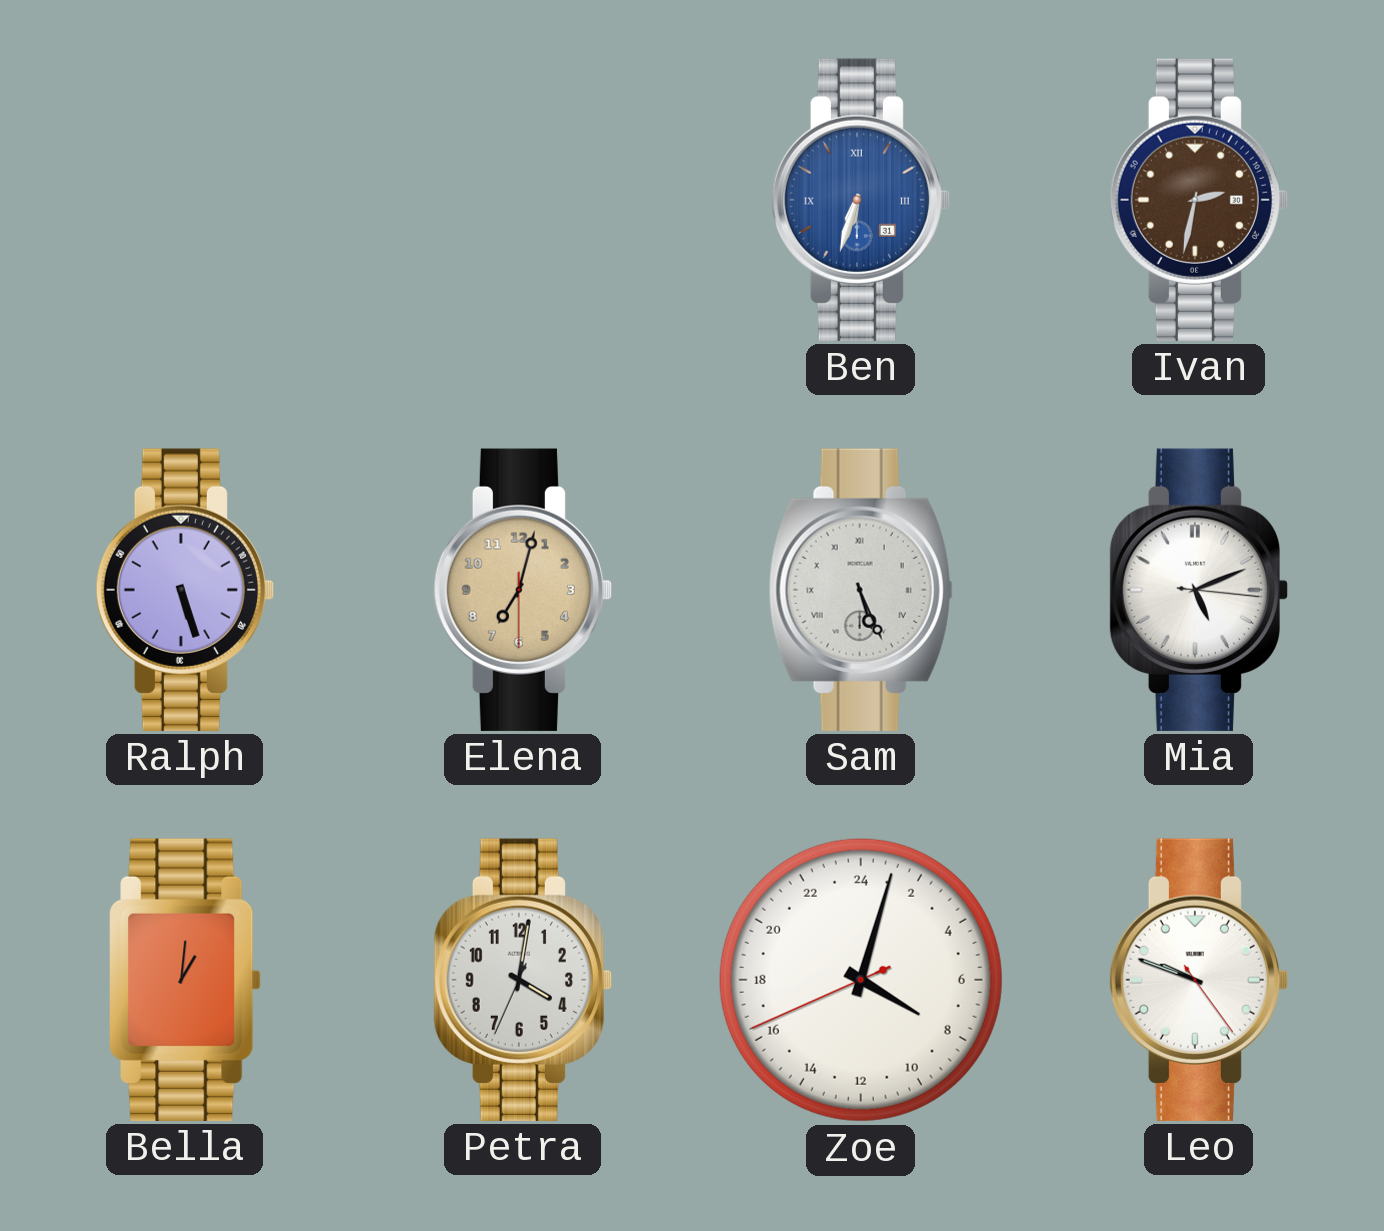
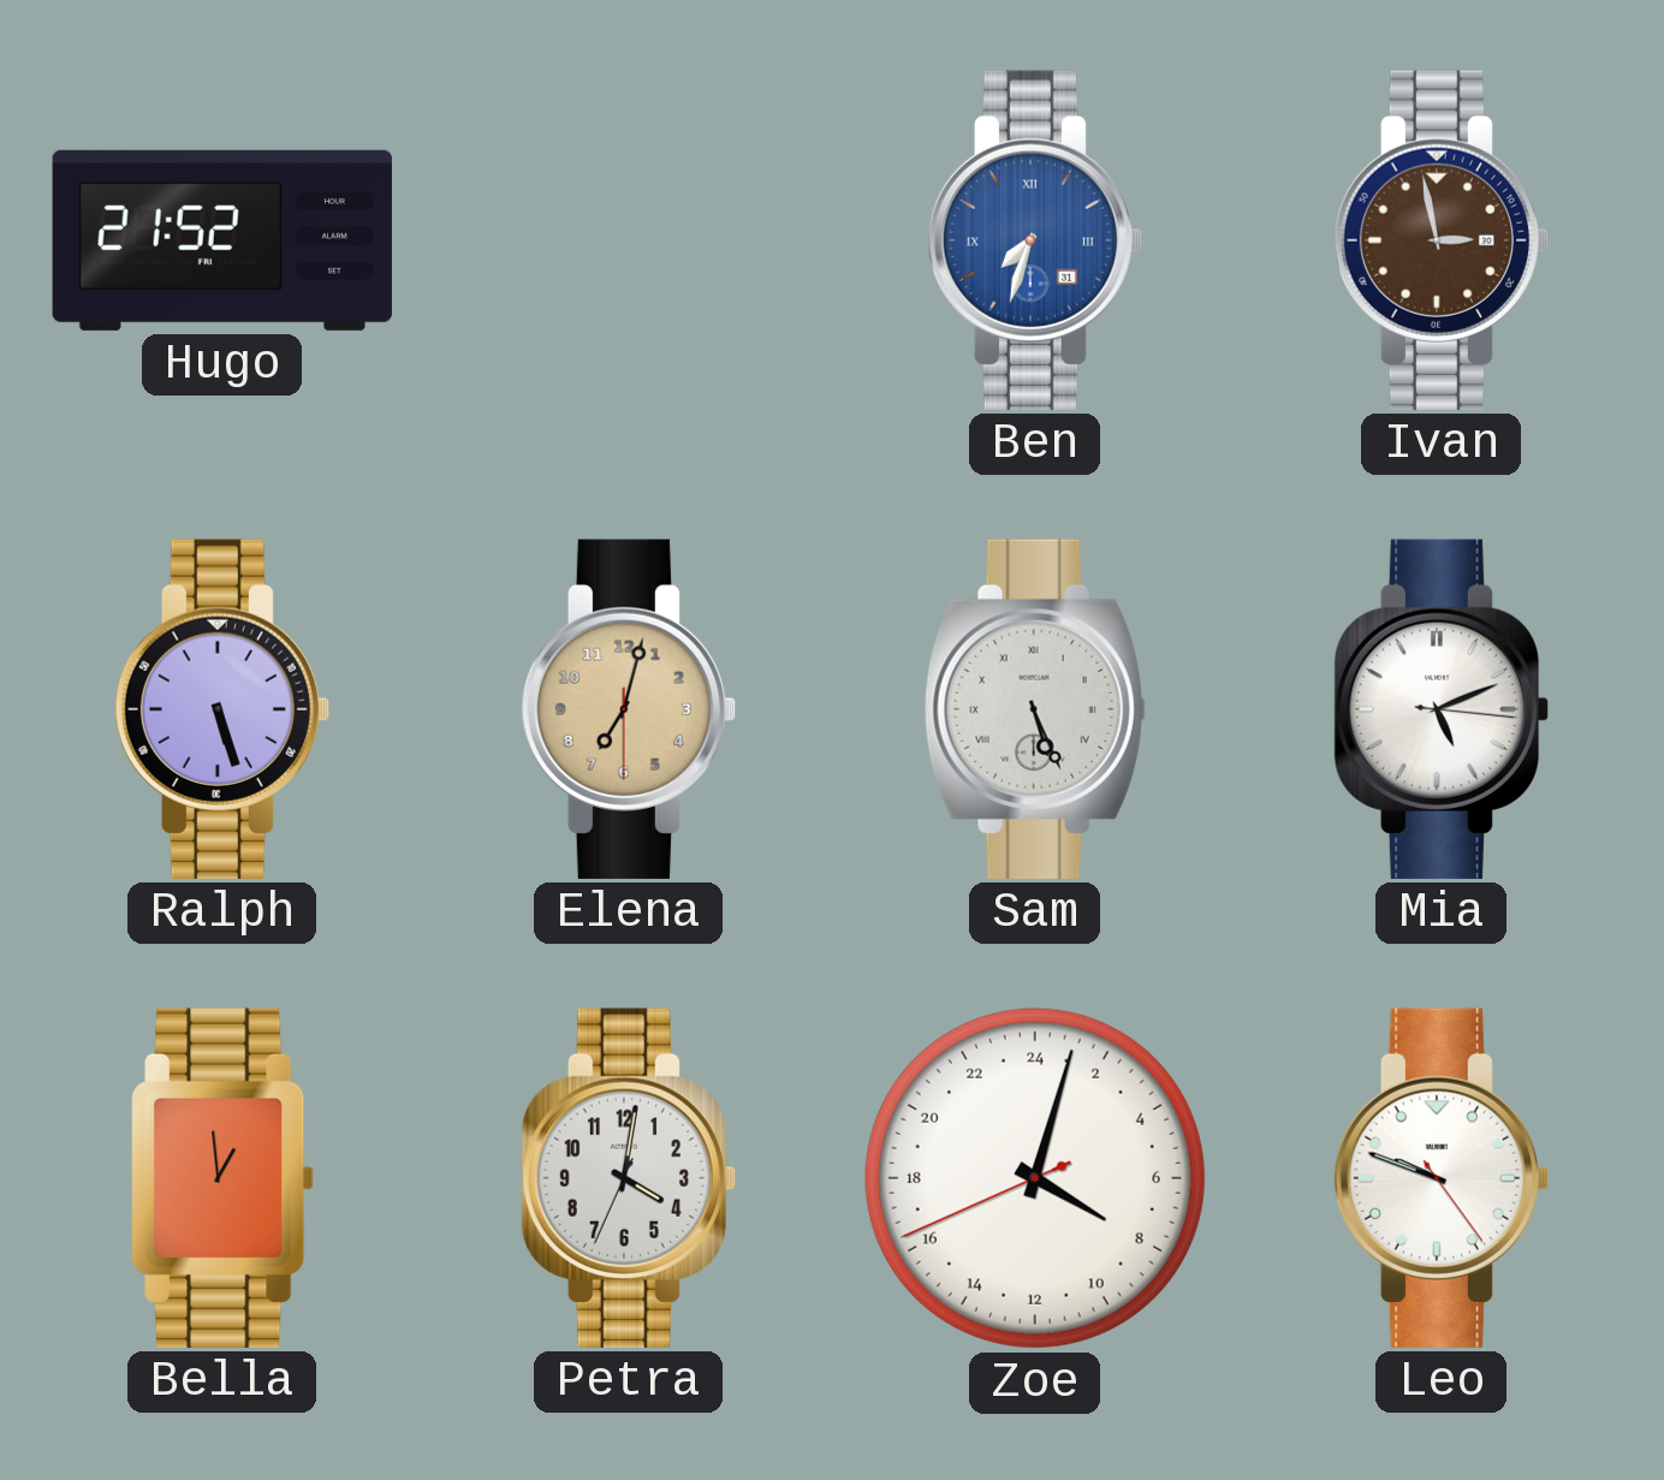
Hugo: none -> 21:52 (222, 240)
Ben: 6:33 -> 7:33 (1034, 240)
Ivan: 2:32 -> 2:58 (1440, 240)
Bella: 1:01 -> 12:59 (222, 1178)
